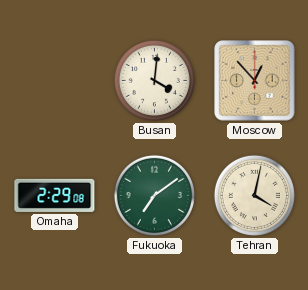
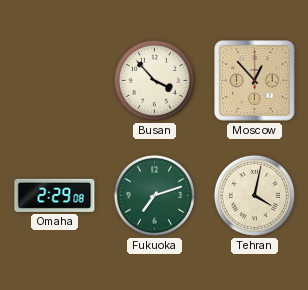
Busan: 4:01 -> 3:53 (154, 80)
Fukuoka: 7:09 -> 7:12 (154, 195)
